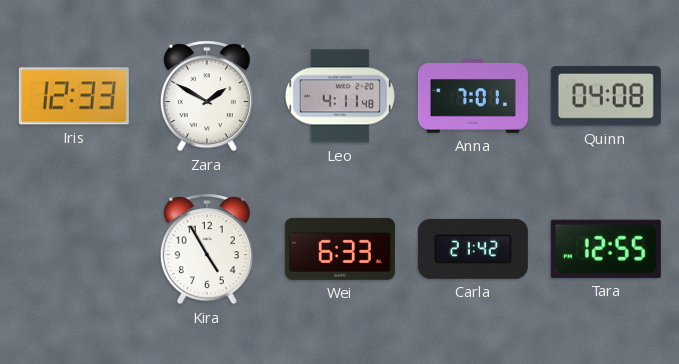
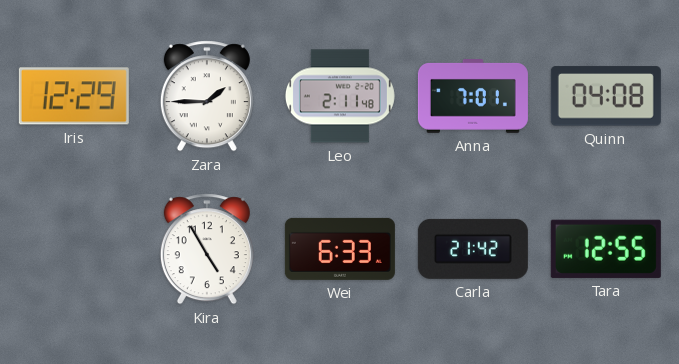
Iris: 12:33 -> 12:29 (74, 96)
Zara: 1:50 -> 1:45 (207, 96)
Leo: 4:11 -> 2:11 (340, 96)
